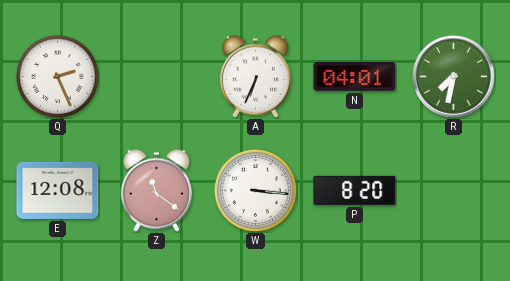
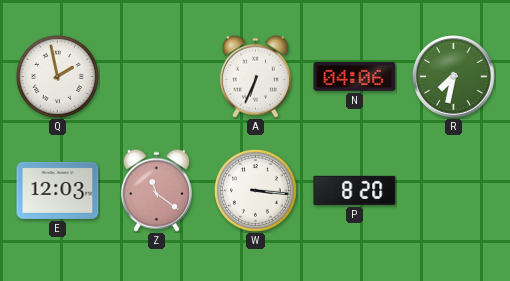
Q: 2:26 -> 1:58 (57, 76)
N: 04:01 -> 04:06 (355, 76)
E: 12:08 -> 12:03 (58, 190)
